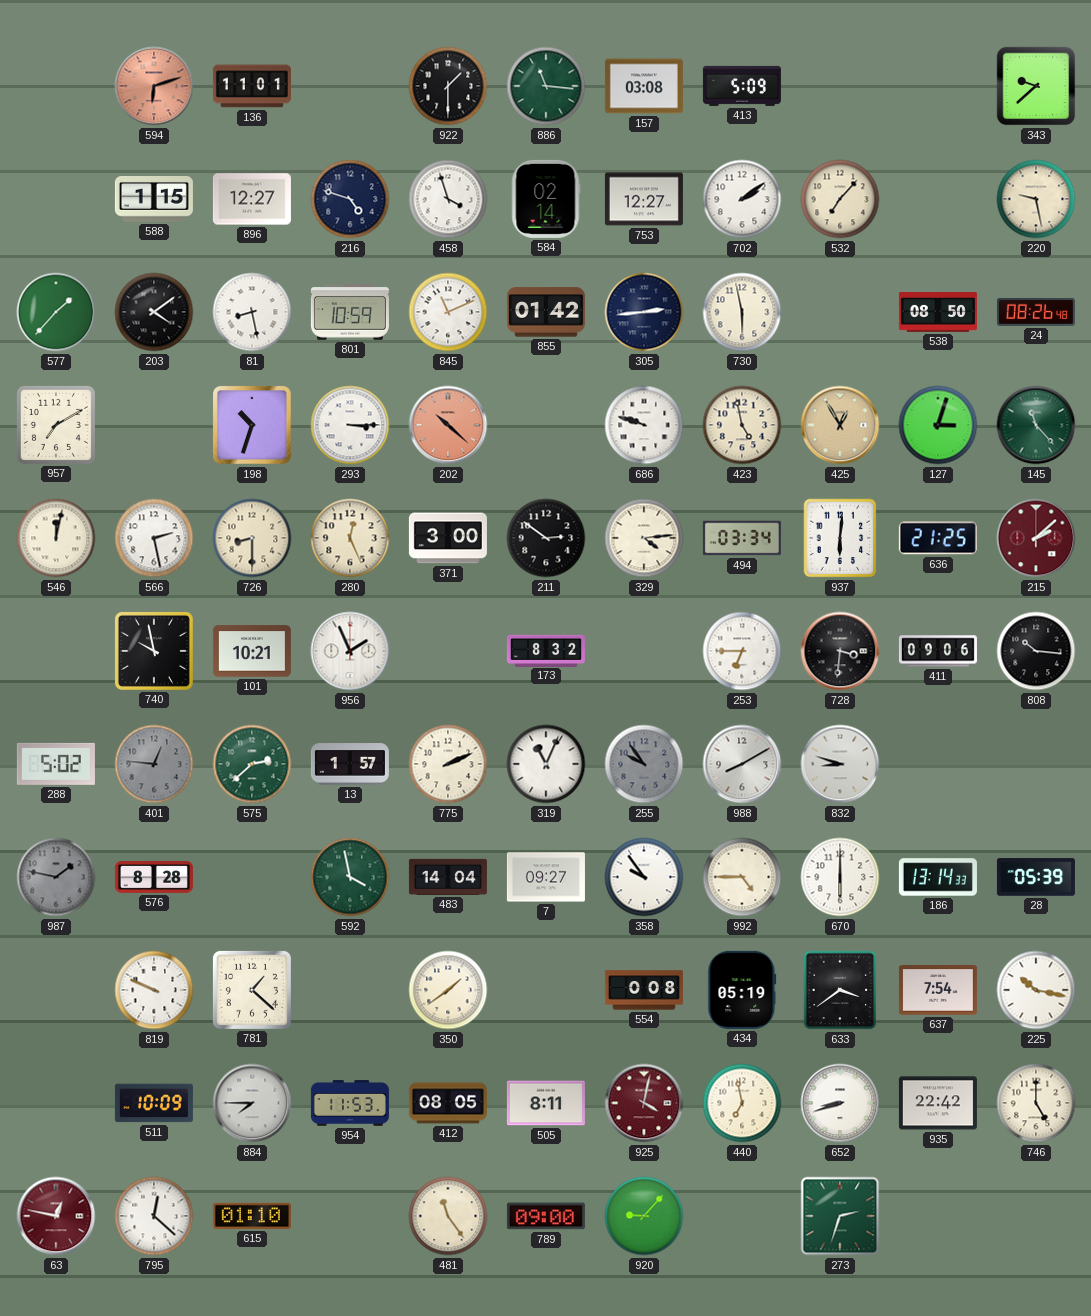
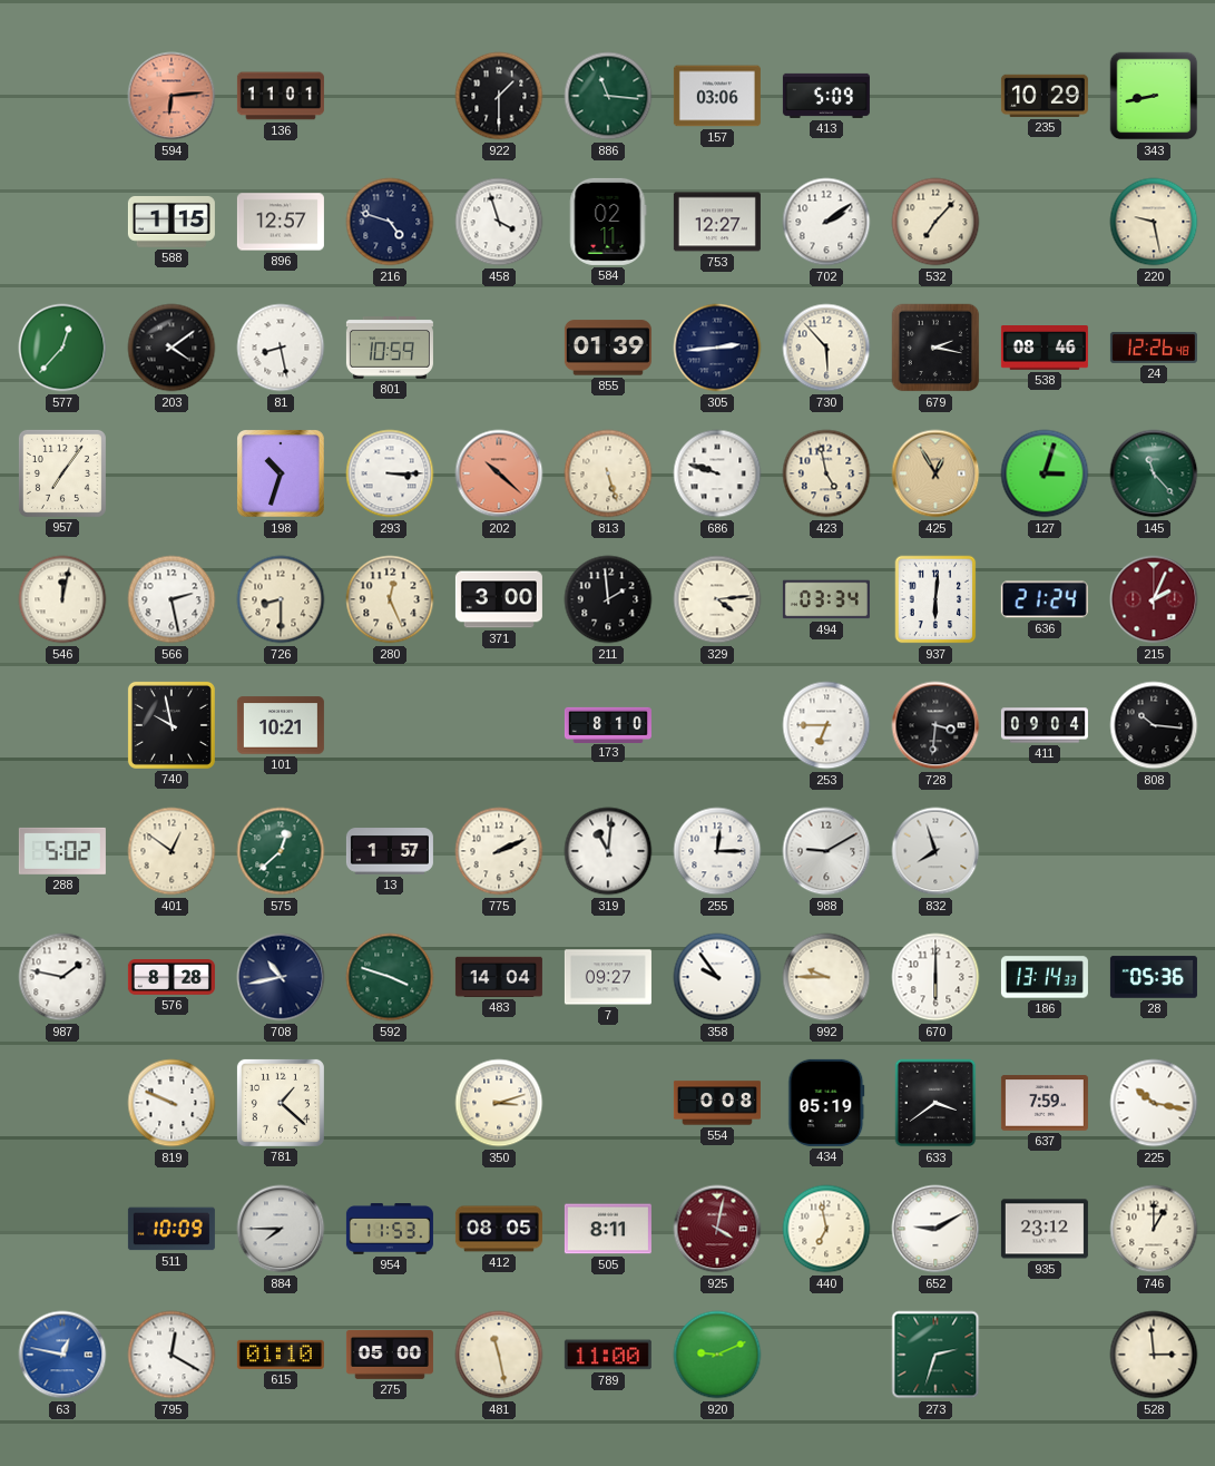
594: 6:12 -> 6:14 (172, 96)
157: 03:08 -> 03:06 (717, 96)
235: none -> 10:29 (1045, 96)
343: 9:38 -> 8:43 (1154, 96)
896: 12:27 -> 12:57 (281, 222)
584: 02:14 -> 02:11 (608, 222)
577: 1:37 -> 12:37 (62, 348)
845: 11:11 -> none (448, 312)
855: 01:42 -> 01:39 (608, 348)
730: 5:58 -> 5:53 (826, 348)
679: none -> 2:17 (935, 348)
538: 08:50 -> 08:46 (1045, 349)
24: 08:26 -> 12:26 (1154, 348)
957: 7:10 -> 7:06 (62, 473)
813: none -> 5:27 (608, 473)
211: 2:51 -> 1:59 (608, 599)
636: 21:25 -> 21:24 (1045, 599)
215: 2:08 -> 2:04 (1154, 599)
956: 1:56 -> none (350, 651)
173: 8:32 -> 8:10 (608, 724)
411: 09:06 -> 09:04 (1045, 725)
401: 12:46 -> 12:51 (172, 851)
401 dial: grey -> cream (172, 851)
575: 2:38 -> 12:38 (281, 851)
319: 11:04 -> 11:01 (608, 851)
255: 9:54 -> 12:15 (717, 851)
255 dial: grey -> white (717, 851)
988: 8:10 -> 9:10 (826, 851)
832: 8:48 -> 7:57 (935, 851)
987 dial: grey -> white (62, 977)
708: none -> 10:43 (281, 977)
592: 3:58 -> 3:48 (390, 977)
992: 4:45 -> 9:45 (826, 977)
28: 05:39 -> 05:36 (1154, 977)
350: 1:39 -> 3:12 (499, 1103)
637: 7:54 -> 7:59 (1045, 1103)
652: 8:42 -> 9:10 (935, 1229)
935: 22:42 -> 23:12 (1045, 1229)
746: 5:00 -> 1:00 (1154, 1229)
63 dial: burgundy -> blue (62, 1355)
795: 12:22 -> 12:20 (172, 1355)
275: none -> 05:00 (390, 1355)
481: 11:24 -> 11:28 (499, 1355)
789: 09:00 -> 11:00 (608, 1355)
920: 9:07 -> 9:11 (717, 1355)
528: none -> 2:59 (1154, 1355)
